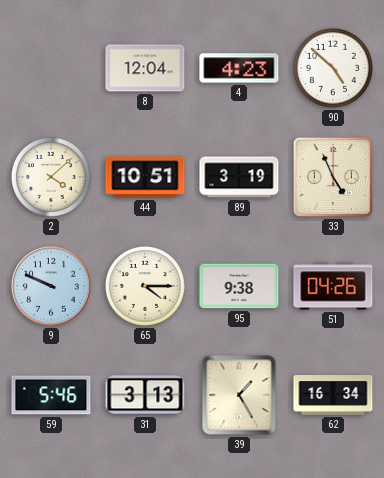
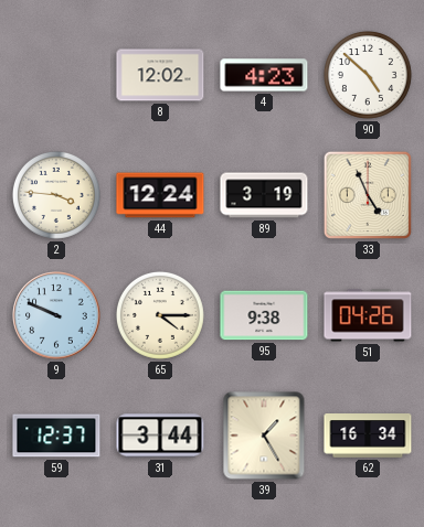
8: 12:04 -> 12:02 (160, 75)
2: 4:08 -> 3:46 (56, 195)
44: 10:51 -> 12:24 (160, 195)
59: 5:46 -> 12:37 (56, 435)
31: 3:13 -> 3:44 (160, 435)
